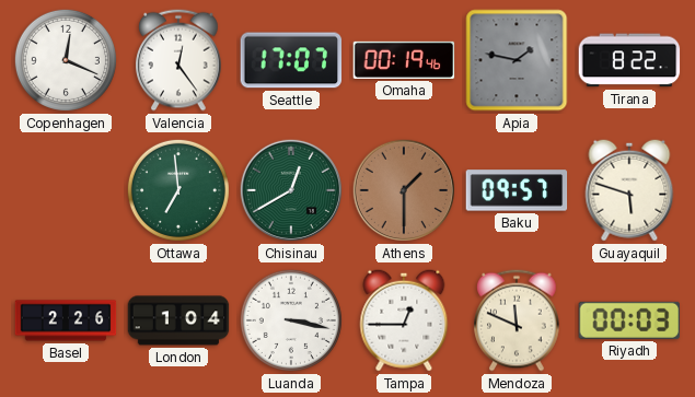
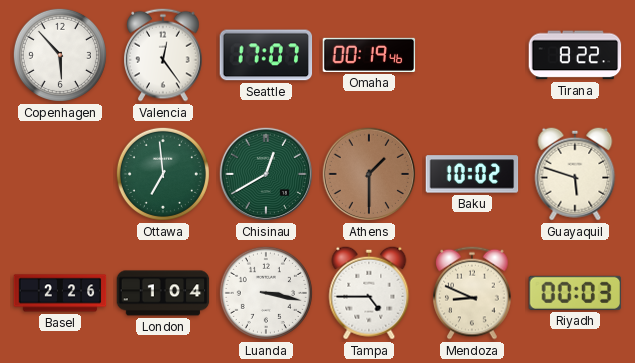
Copenhagen: 12:19 -> 5:53 (60, 55)
Apia: 1:47 -> none (517, 60)
Baku: 09:57 -> 10:02 (472, 174)
Tampa: 12:45 -> 4:45 (369, 293)
Mendoza: 11:49 -> 8:49 (472, 293)
